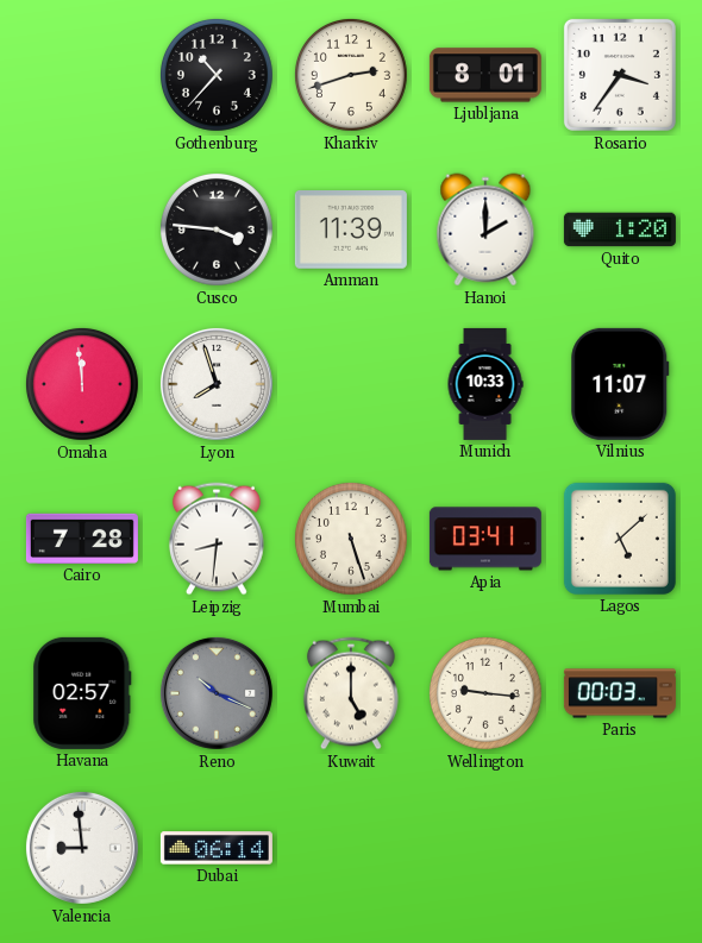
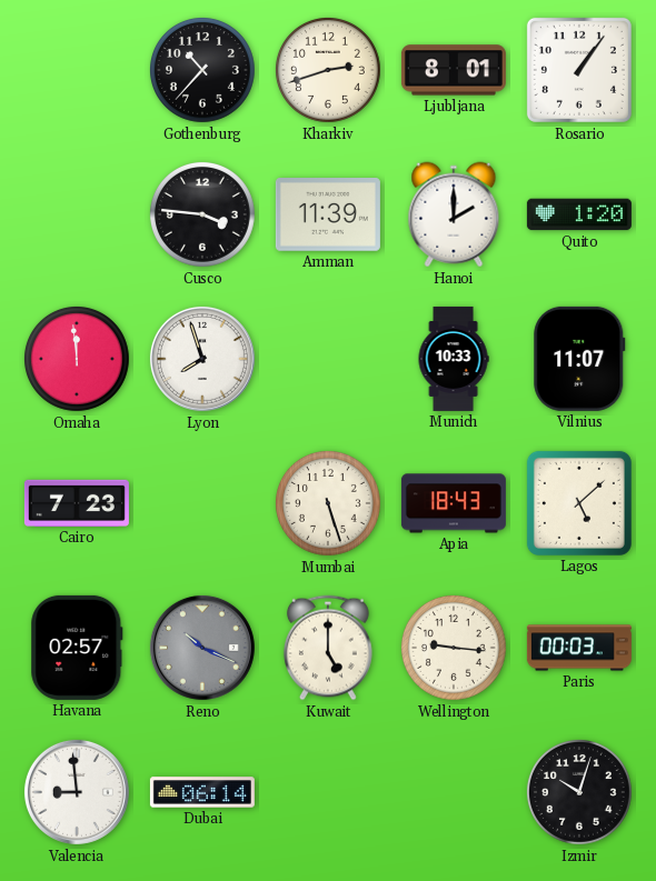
Rosario: 3:36 -> 1:06 (579, 70)
Cairo: 7:28 -> 7:23 (77, 503)
Leipzig: 8:31 -> none (217, 539)
Apia: 03:41 -> 18:43 (454, 503)
Izmir: none -> 10:03 (579, 792)
